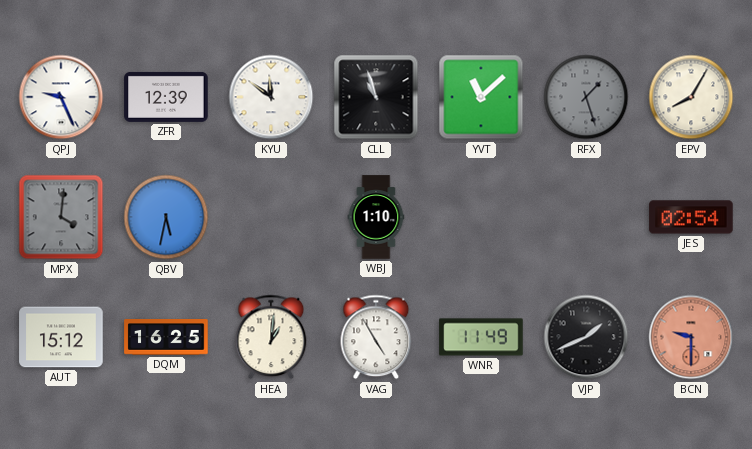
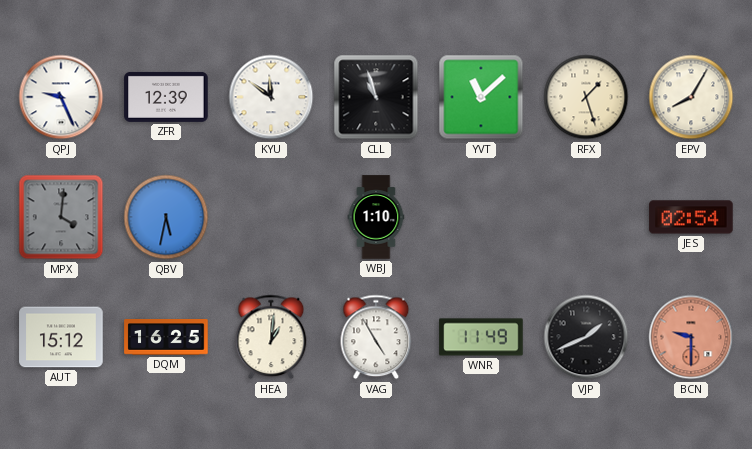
RFX dial: grey -> cream (586, 97)
